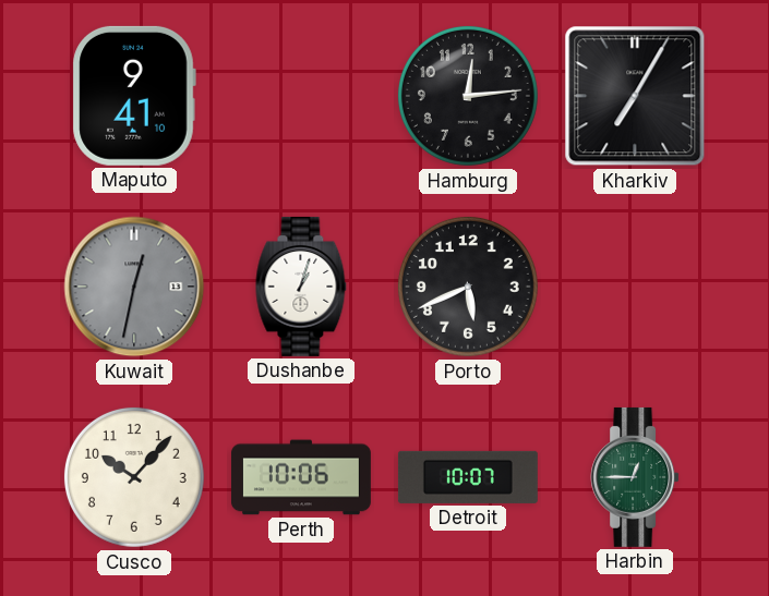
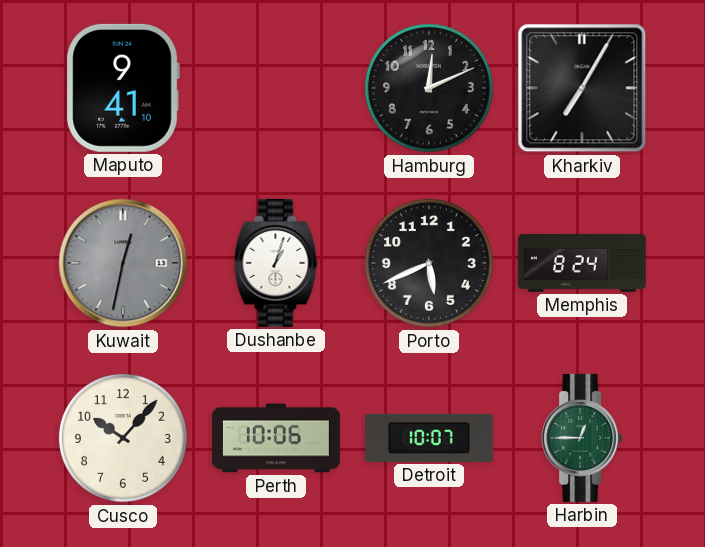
Hamburg: 12:14 -> 12:11 (429, 88)
Memphis: none -> 8:24 (582, 263)
